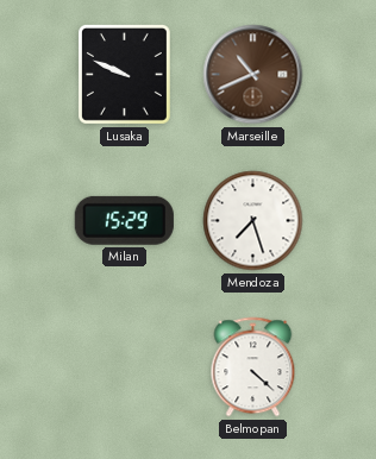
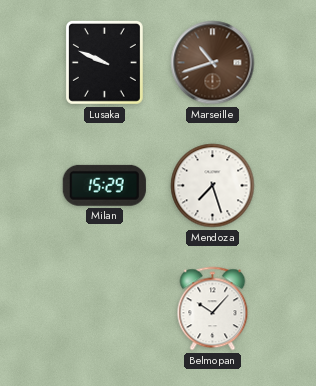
Marseille: 10:41 -> 10:42 (213, 63)
Belmopan: 4:22 -> 10:07 (213, 309)
